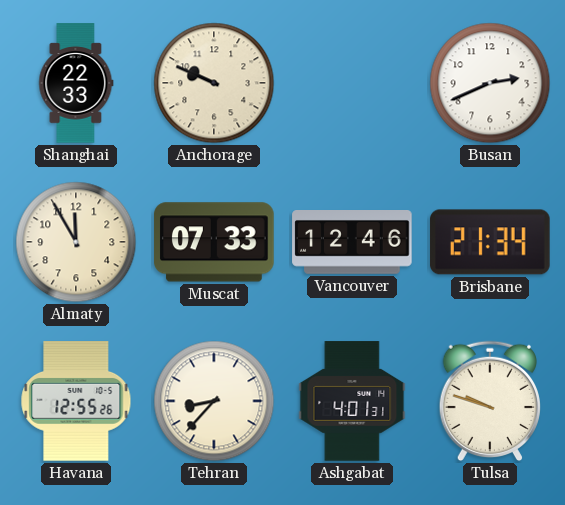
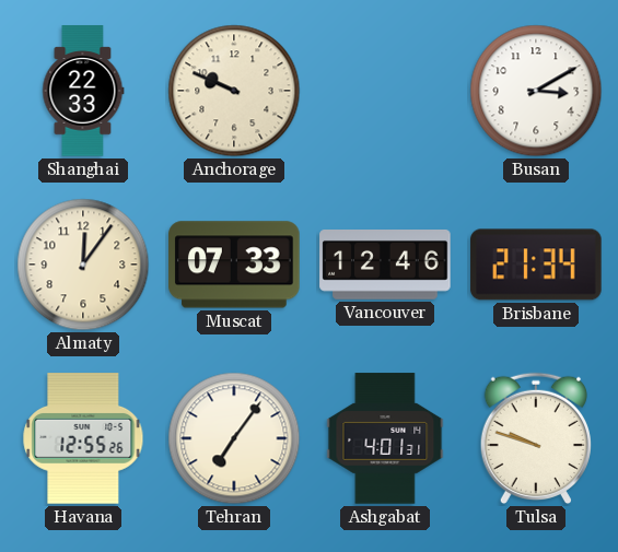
Busan: 2:41 -> 3:10 (536, 91)
Almaty: 11:55 -> 12:06 (83, 265)
Tehran: 8:37 -> 7:06 (234, 438)
